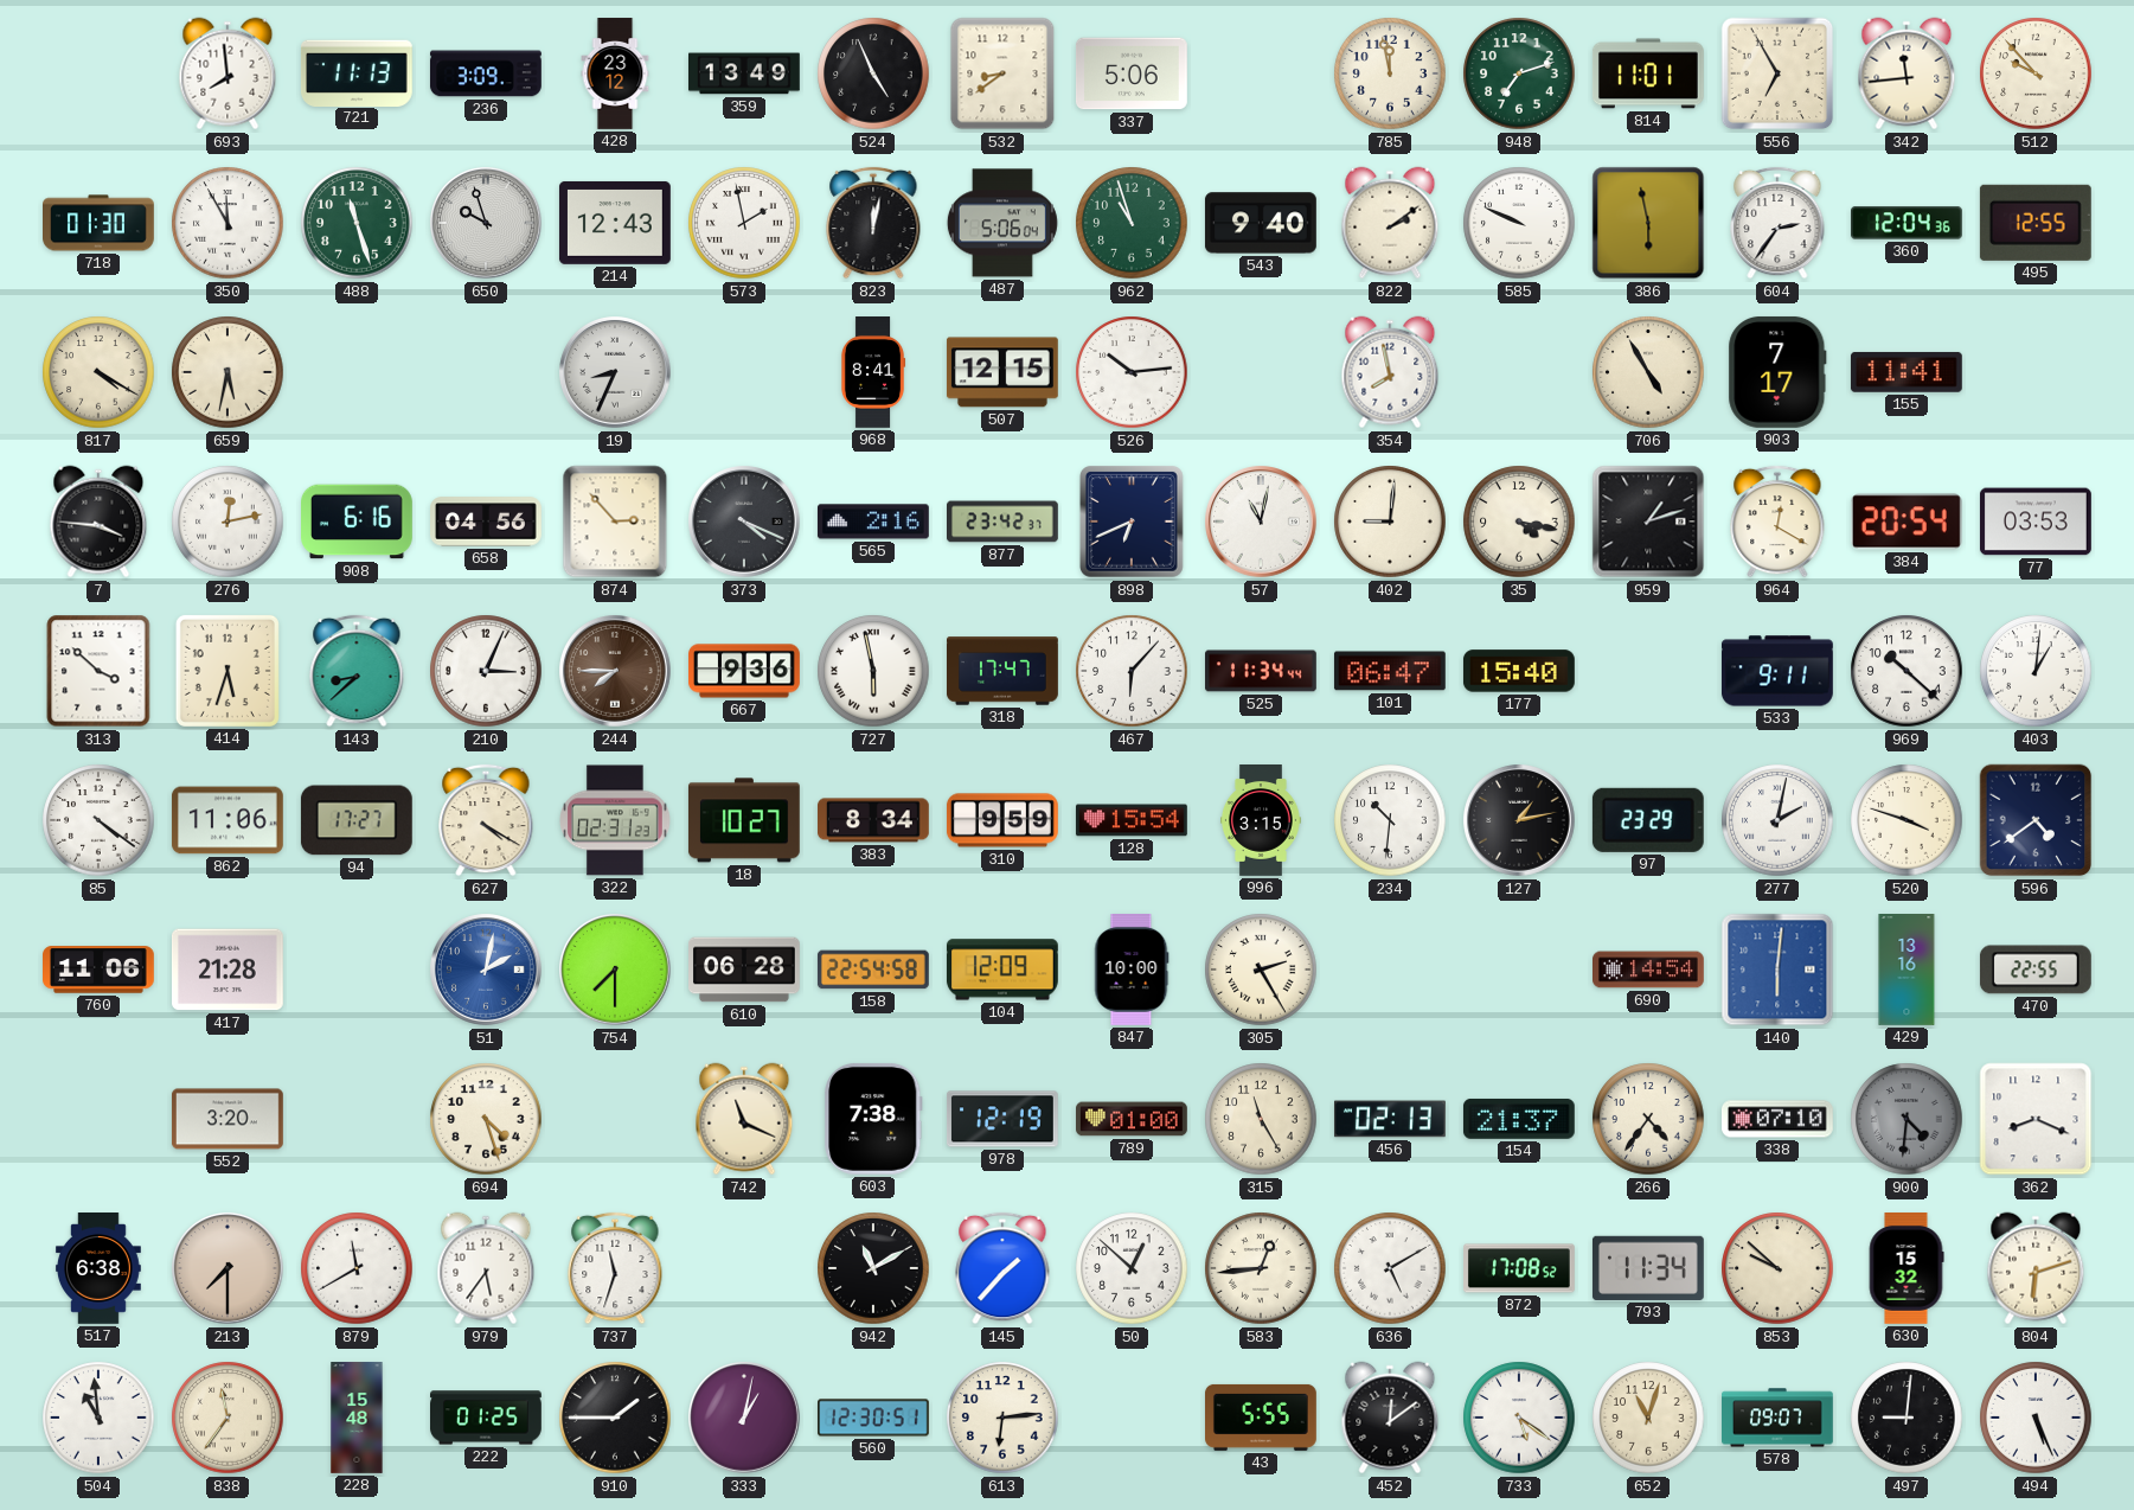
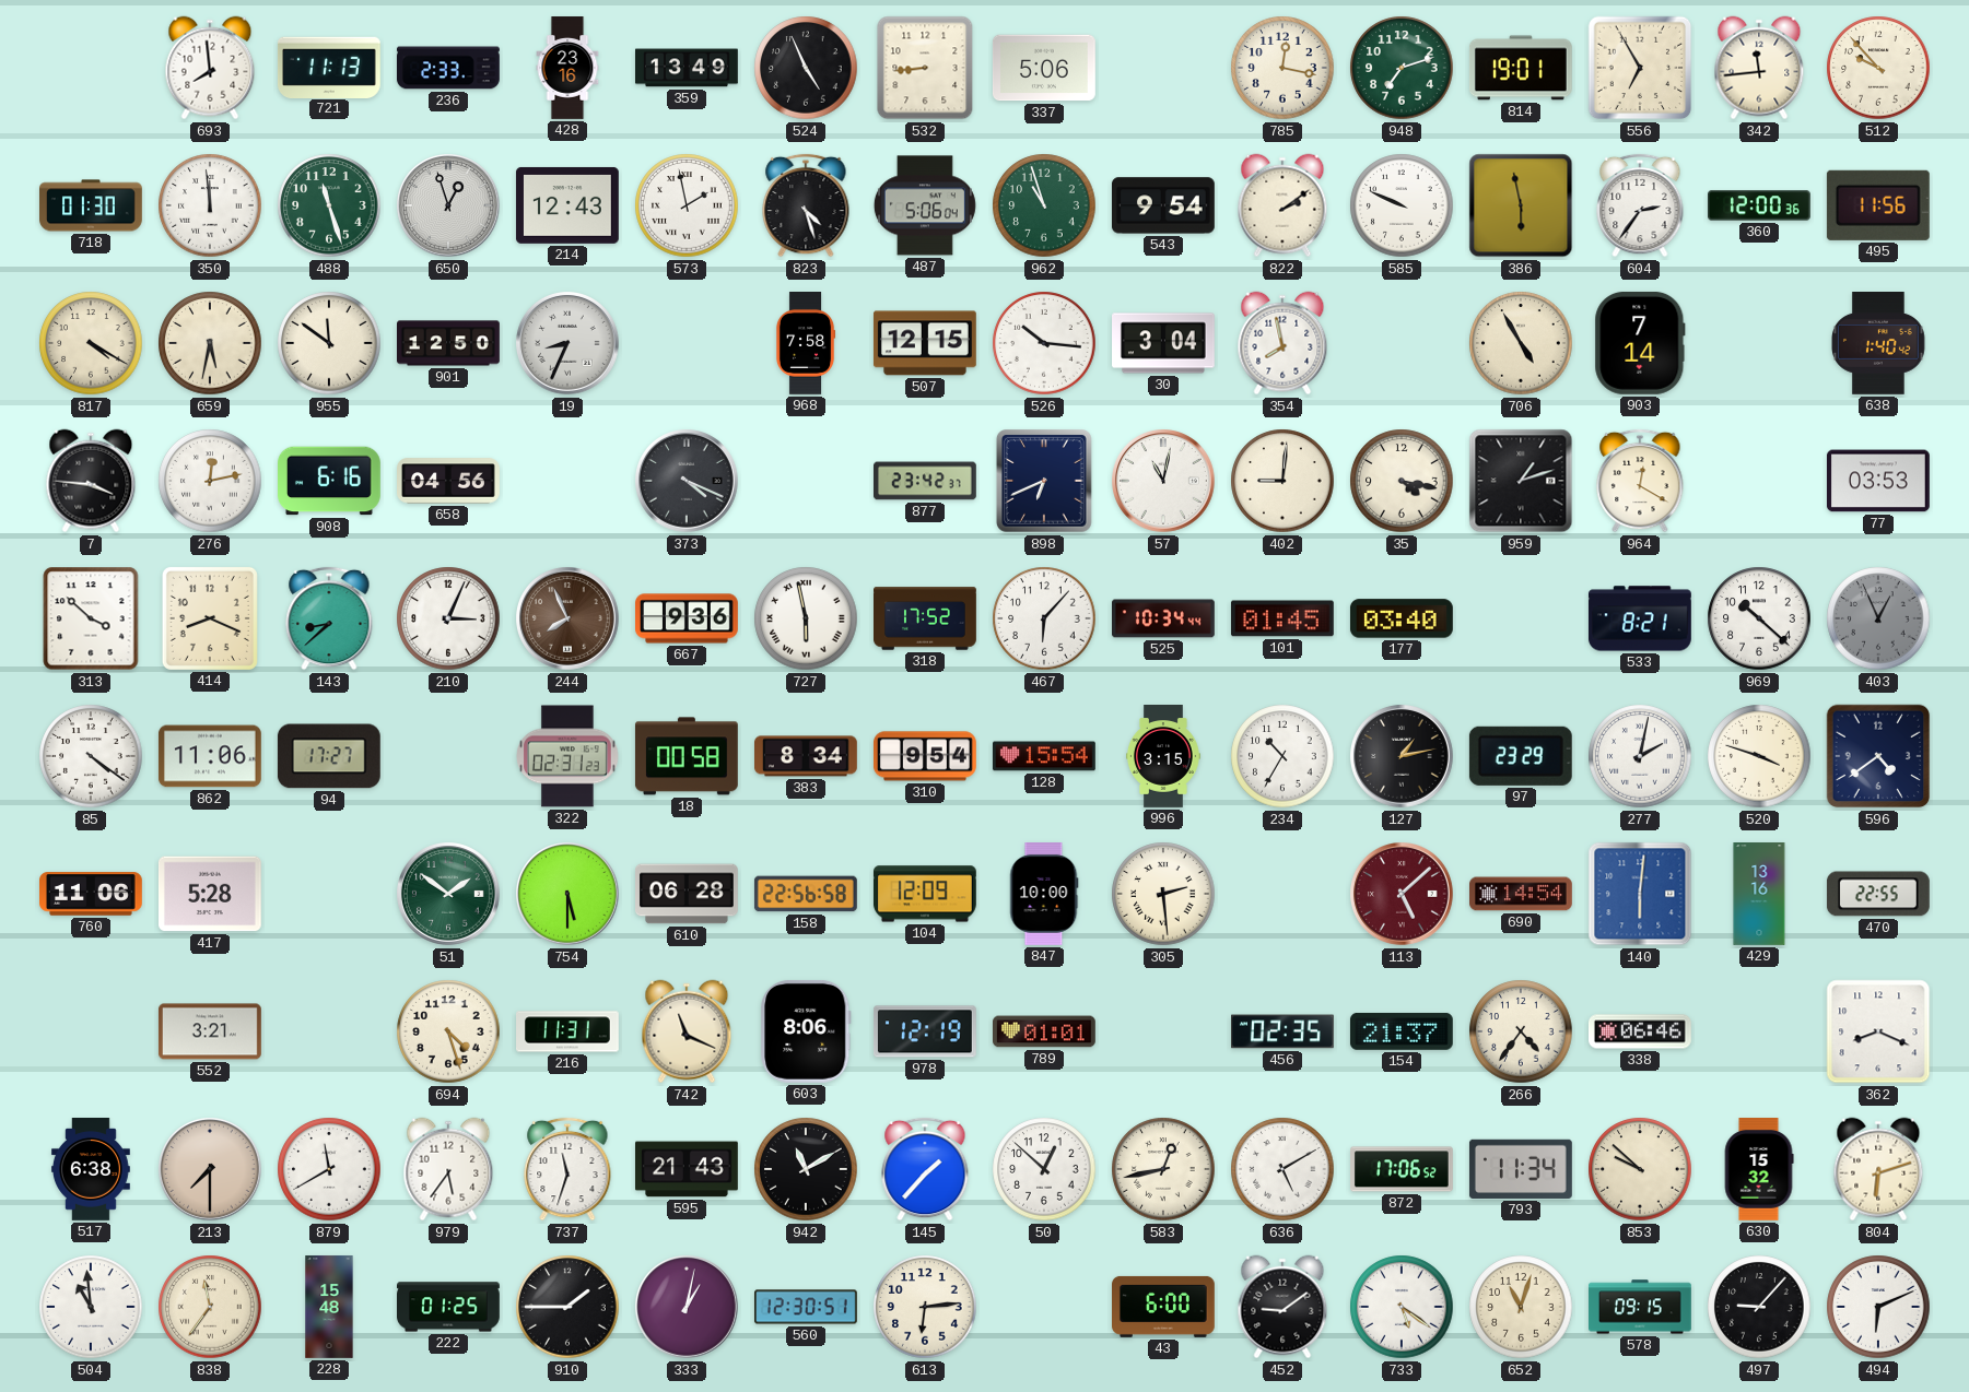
236: 3:09 -> 2:33 (448, 68)
428: 23:12 -> 23:16 (567, 68)
532: 8:39 -> 8:44 (925, 68)
785: 11:58 -> 12:17 (1282, 68)
814: 11:01 -> 19:01 (1521, 68)
350: 11:55 -> 11:59 (210, 205)
650: 9:57 -> 12:57 (449, 207)
823: 12:02 -> 4:27 (806, 205)
543: 9:40 -> 9:54 (1163, 205)
360: 12:04 -> 12:00 (1760, 205)
495: 12:55 -> 11:56 (1878, 205)
955: none -> 11:51 (329, 343)
901: none -> 12:50 (449, 343)
968: 8:41 -> 7:58 (806, 344)
526: 10:14 -> 10:16 (1044, 343)
30: none -> 3:04 (1164, 343)
903: 7:17 -> 7:14 (1640, 343)
155: 11:41 -> none (1906, 372)
638: none -> 1:40 (1878, 344)
874: 2:53 -> none (615, 522)
565: 2:16 -> none (873, 522)
384: 20:54 -> none (1906, 522)
414: 5:33 -> 8:19 (210, 618)
244: 7:45 -> 7:56 (569, 620)
318: 17:47 -> 17:52 (925, 618)
525: 11:34 -> 10:34 (1164, 618)
101: 06:47 -> 01:45 (1282, 618)
177: 15:40 -> 03:40 (1402, 618)
533: 9:11 -> 8:21 (1640, 618)
403: 1:01 -> 12:56 (1878, 618)
403 dial: white -> grey (1878, 618)
627: 4:20 -> none (486, 820)
18: 10:27 -> 00:58 (687, 756)
310: 9:59 -> 9:54 (925, 756)
234: 10:31 -> 10:35 (1282, 756)
417: 21:28 -> 5:28 (210, 894)
51: 2:02 -> 1:51 (449, 895)
51 dial: blue -> green (449, 895)
754: 7:30 -> 5:30 (569, 895)
158: 22:54 -> 22:56 (806, 894)
305: 2:25 -> 2:29 (1163, 894)
113: none -> 5:08 (1403, 895)
552: 3:20 -> 3:21 (210, 1031)
216: none -> 11:31 (569, 1031)
603: 7:38 -> 8:06 (806, 1031)
789: 01:00 -> 01:01 (1045, 1031)
315: 11:25 -> none (1261, 1119)
456: 02:13 -> 02:35 (1284, 1031)
338: 07:10 -> 06:46 (1641, 1031)
900: 4:31 -> none (1906, 1119)
595: none -> 21:43 (688, 1169)
583: 12:44 -> 12:43 (1163, 1169)
872: 17:08 -> 17:06 (1403, 1169)
43: 5:55 -> 6:00 (1164, 1307)
452: 12:09 -> 9:09 (1282, 1307)
578: 09:07 -> 09:15 (1641, 1307)
497: 9:01 -> 9:07 (1759, 1307)
494: 5:26 -> 6:11 (1878, 1307)
